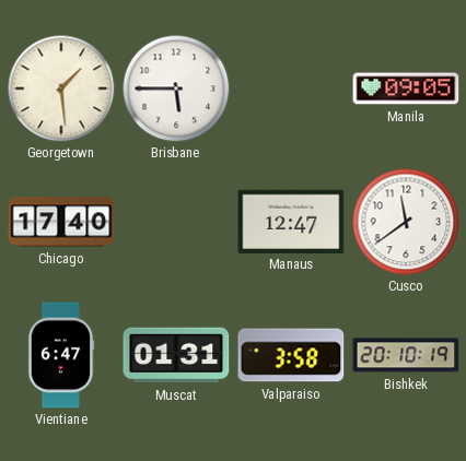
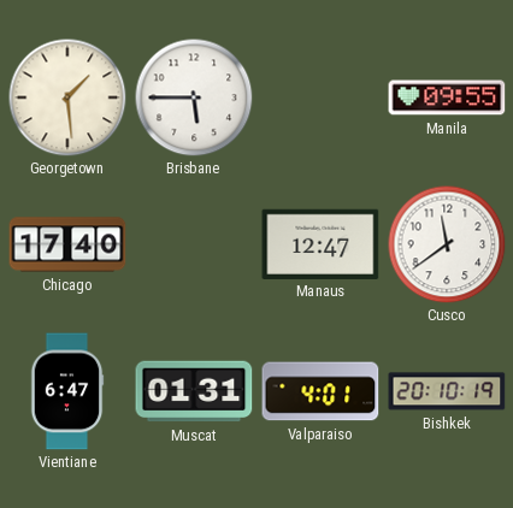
Manila: 09:05 -> 09:55 (447, 98)
Valparaiso: 3:58 -> 4:01 (320, 391)
